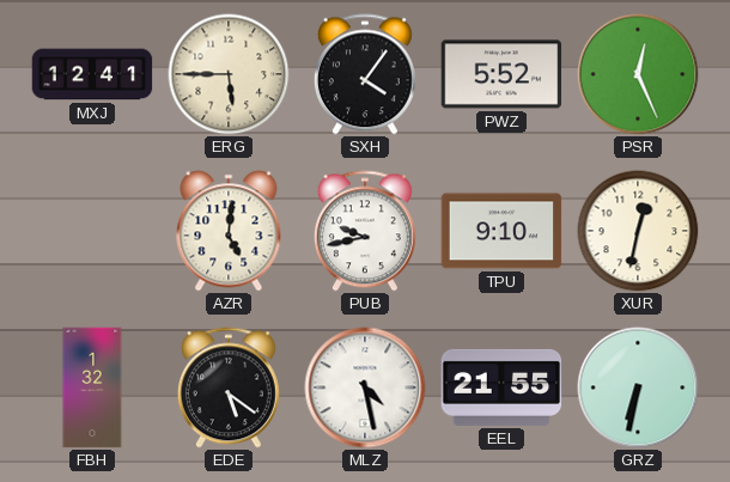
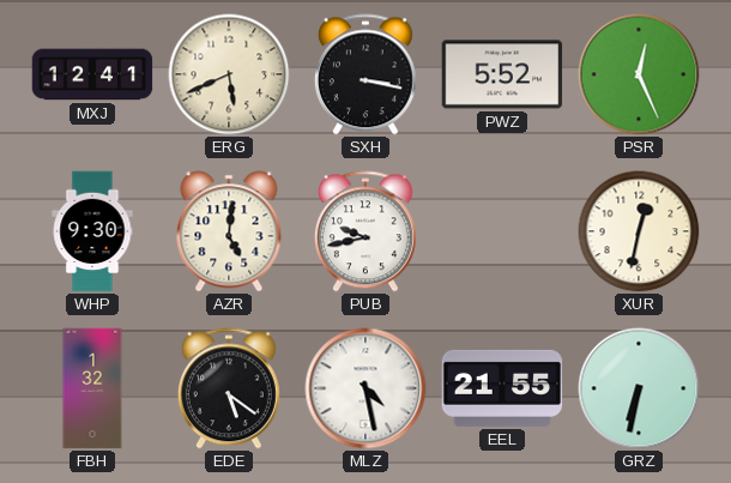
ERG: 5:45 -> 5:41 (229, 74)
SXH: 4:06 -> 3:17 (365, 74)
WHP: none -> 9:30 (92, 231)
TPU: 9:10 -> none (501, 231)
